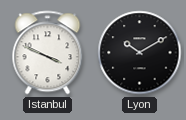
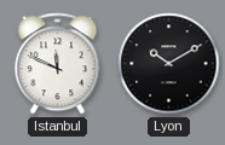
Istanbul: 3:49 -> 11:49 (58, 64)
